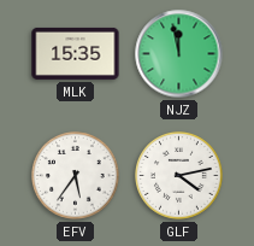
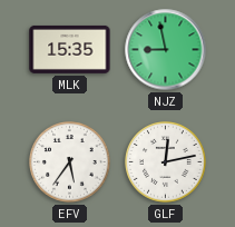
NJZ: 11:58 -> 8:58 (166, 50)
GLF: 4:13 -> 12:13 (166, 162)
